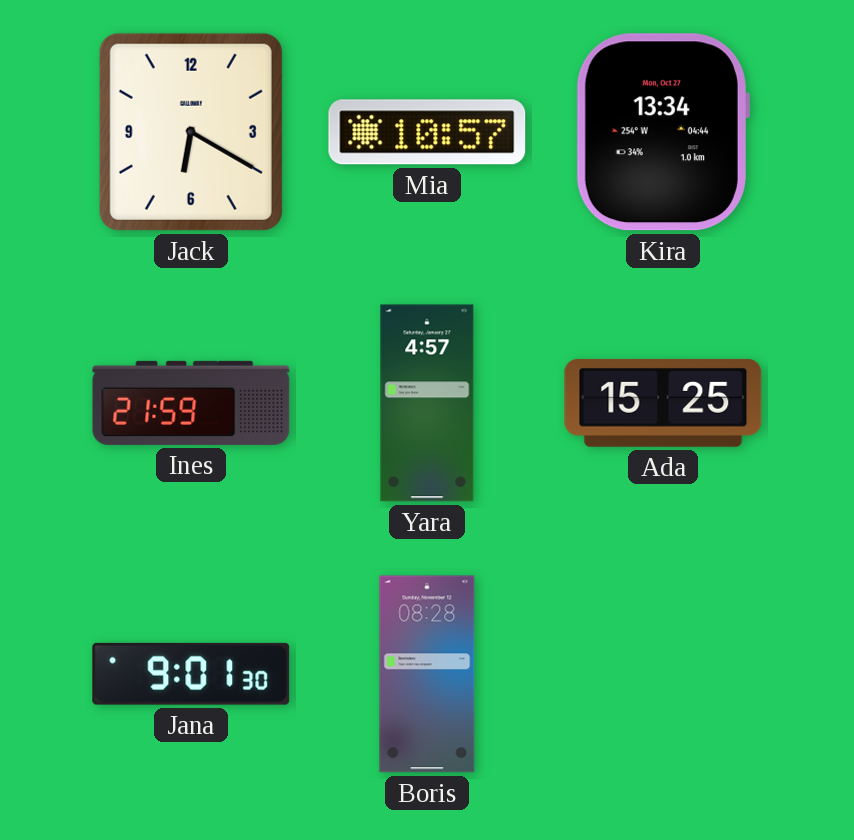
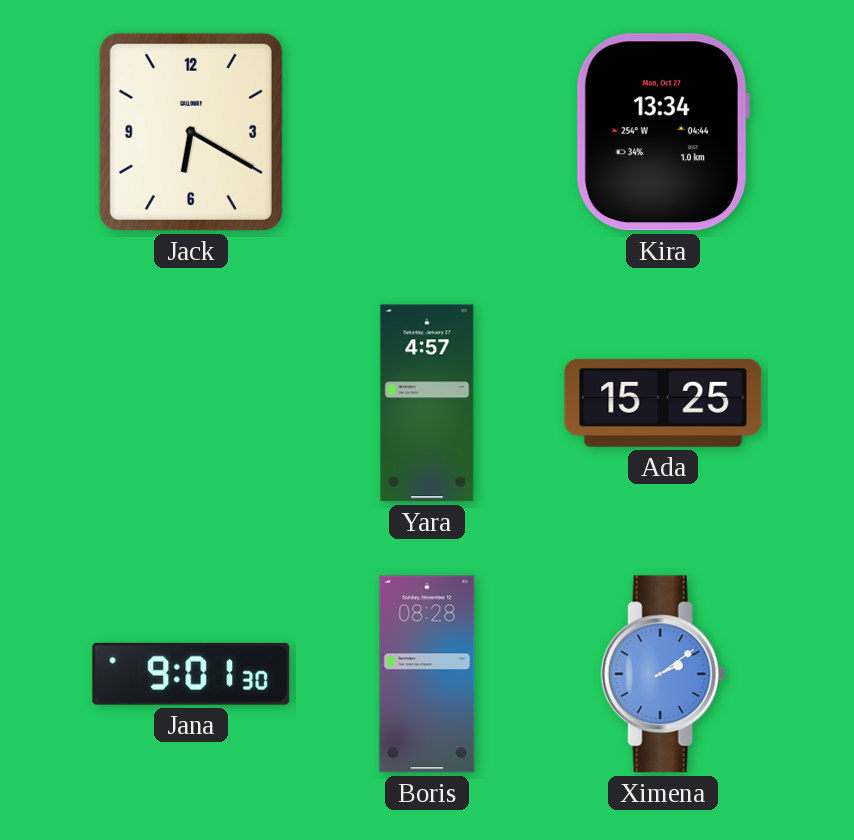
Mia: 10:57 -> none (427, 132)
Ines: 21:59 -> none (191, 403)
Ximena: none -> 2:09 (663, 674)
